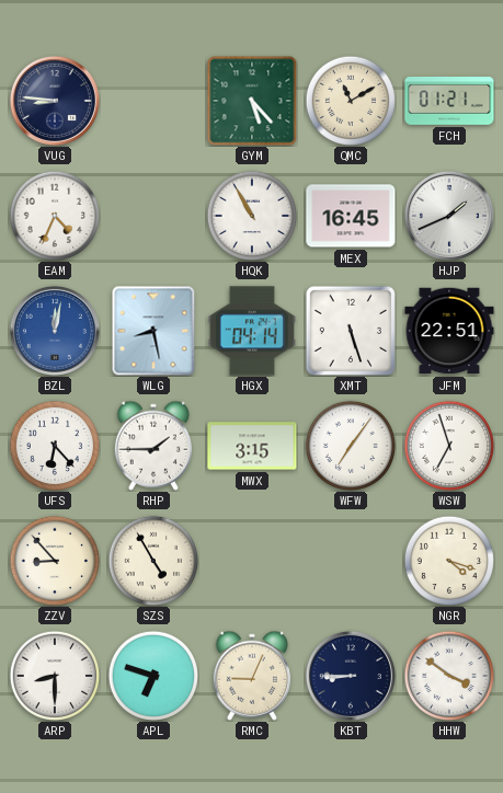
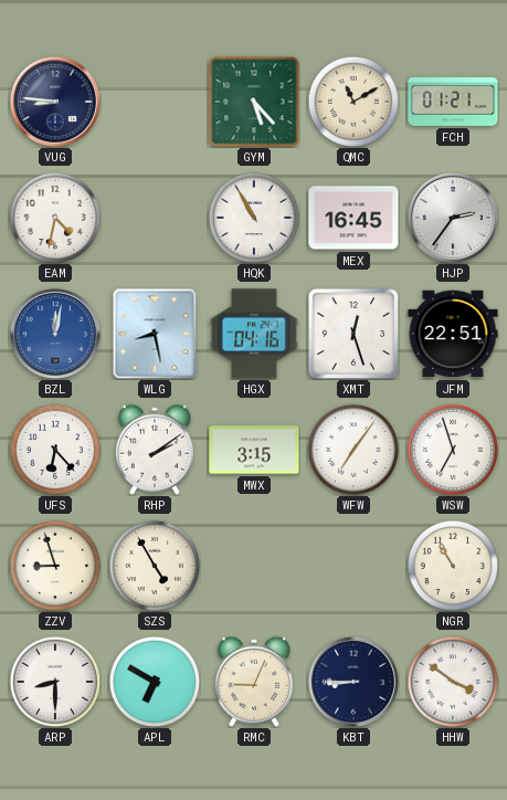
EAM: 4:34 -> 4:32 (54, 217)
HJP: 1:41 -> 2:36 (453, 218)
HGX: 04:14 -> 04:16 (254, 334)
XMT: 5:27 -> 12:27 (353, 334)
RHP: 1:45 -> 2:09 (154, 450)
ZZV: 8:53 -> 8:57 (54, 565)
NGR: 4:18 -> 10:55 (452, 565)
APL: 6:48 -> 6:50 (154, 681)
